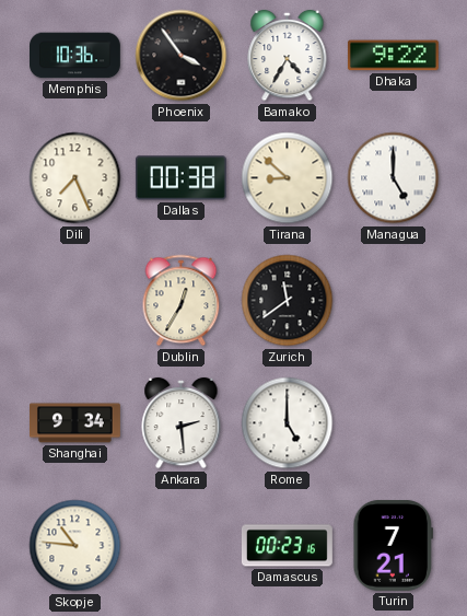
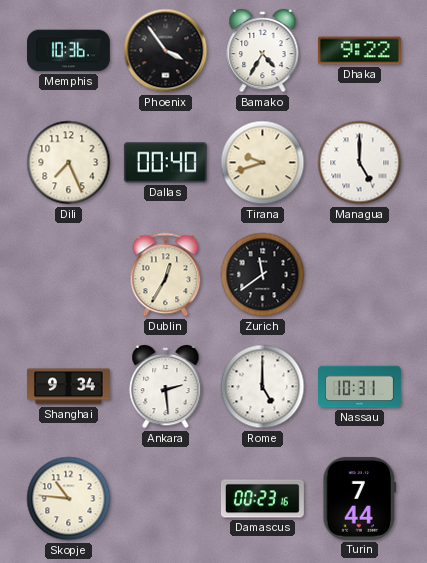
Dallas: 00:38 -> 00:40 (165, 163)
Tirana: 8:52 -> 9:42 (263, 163)
Nassau: none -> 10:31 (360, 387)
Turin: 7:21 -> 7:44 (360, 498)
